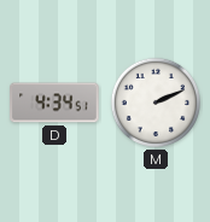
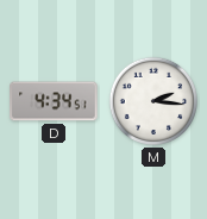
M: 2:11 -> 2:16 (153, 101)
